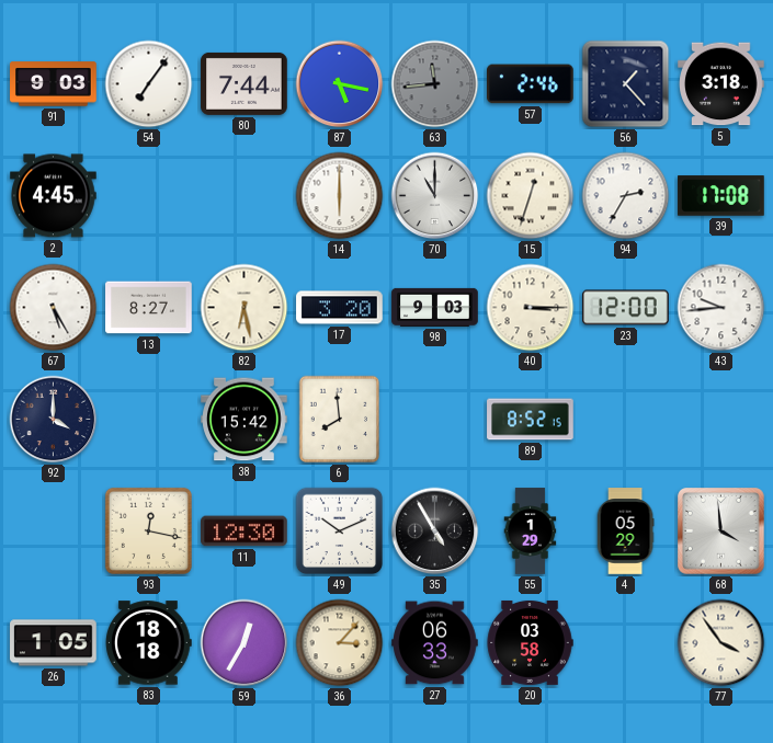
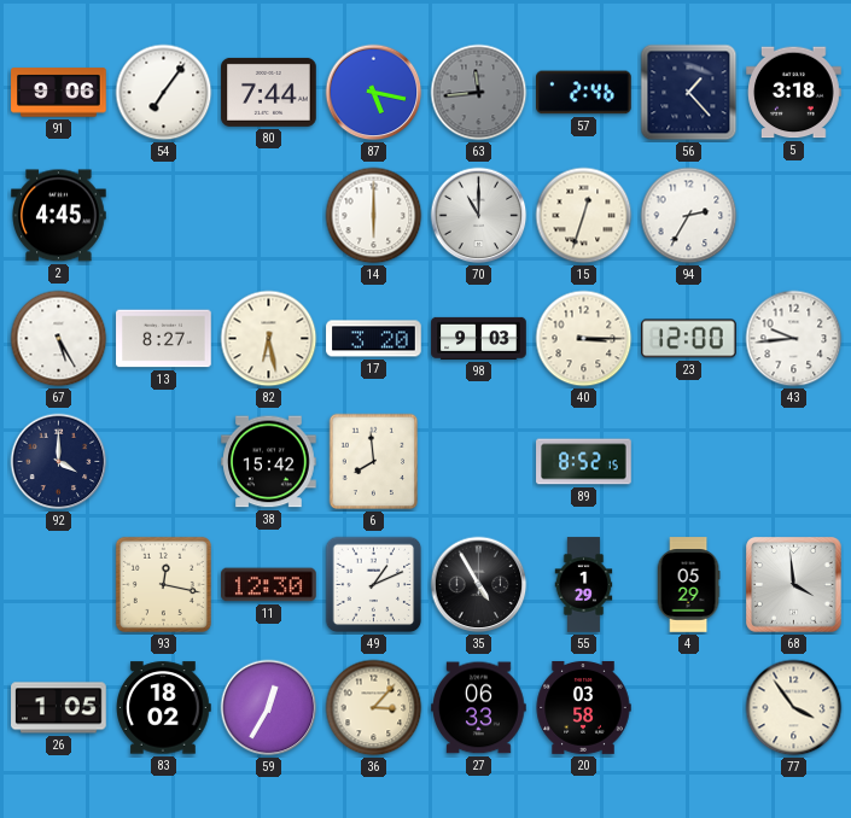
91: 9:03 -> 9:06 (59, 93)
39: 17:08 -> none (721, 196)
49: 10:11 -> 1:11 (374, 585)
83: 18:18 -> 18:02 (164, 708)
